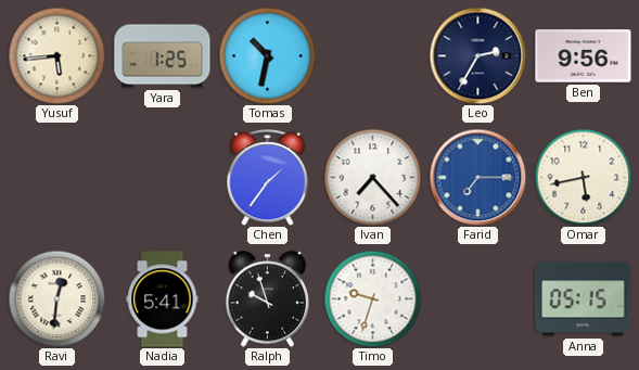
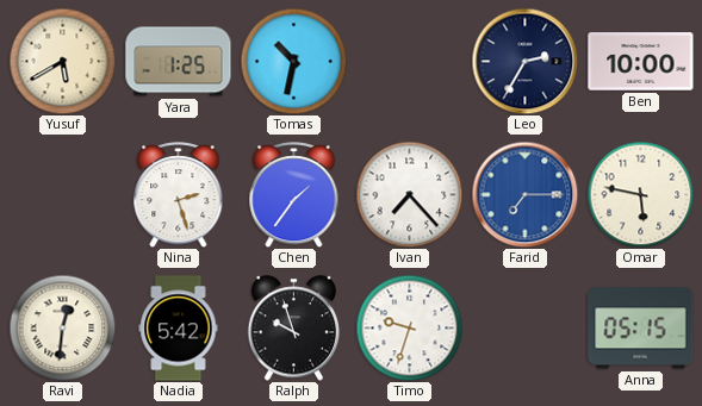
Yusuf: 5:44 -> 5:40 (62, 61)
Ben: 9:56 -> 10:00 (641, 62)
Nina: none -> 2:27 (179, 195)
Omar: 5:43 -> 5:47 (640, 194)
Nadia: 5:41 -> 5:42 (179, 329)
